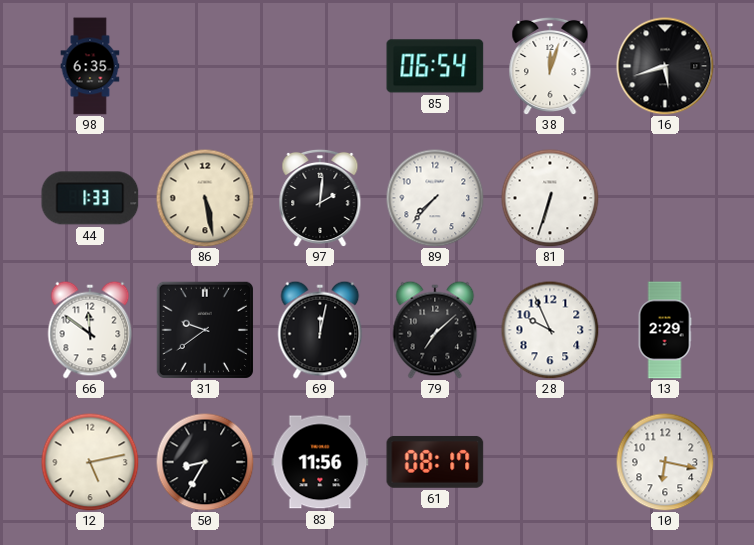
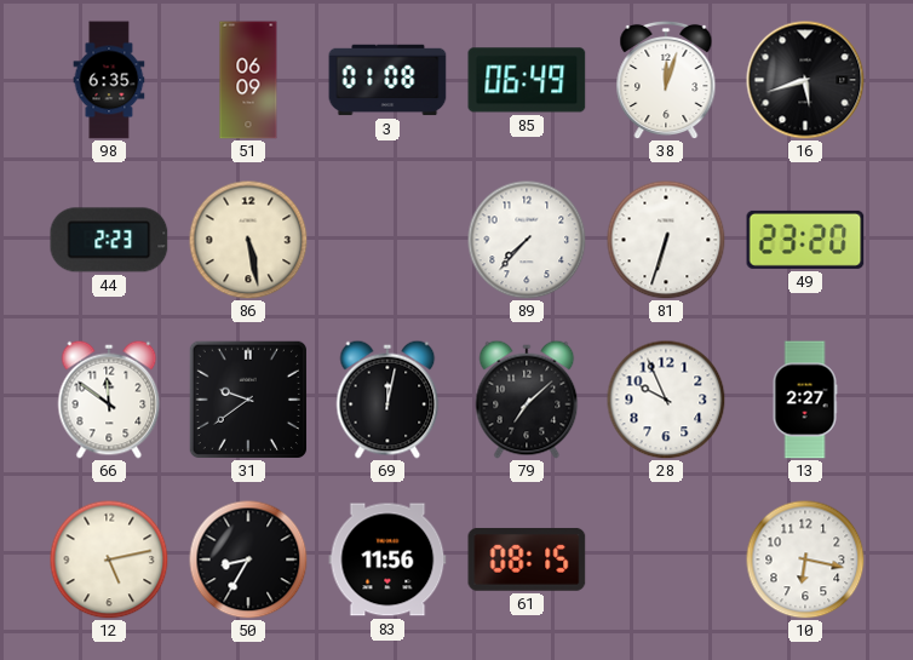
51: none -> 06:09 (248, 80)
3: none -> 01:08 (387, 80)
85: 06:54 -> 06:49 (527, 80)
44: 1:33 -> 2:23 (109, 240)
97: 2:01 -> none (320, 198)
49: none -> 23:20 (805, 240)
13: 2:29 -> 2:27 (805, 400)
61: 08:17 -> 08:15 (527, 559)
